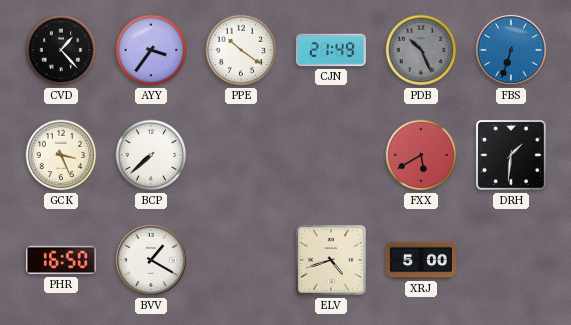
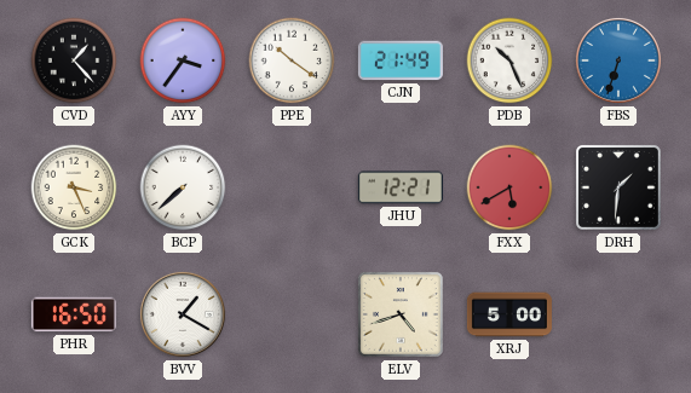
PDB dial: grey -> white (509, 60)
JHU: none -> 12:21 (401, 187)
